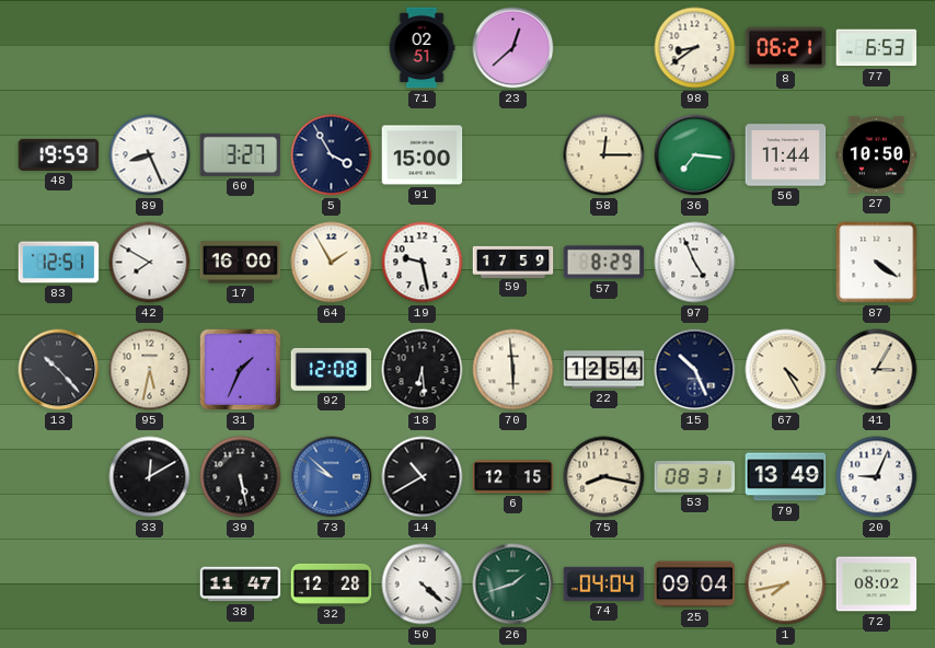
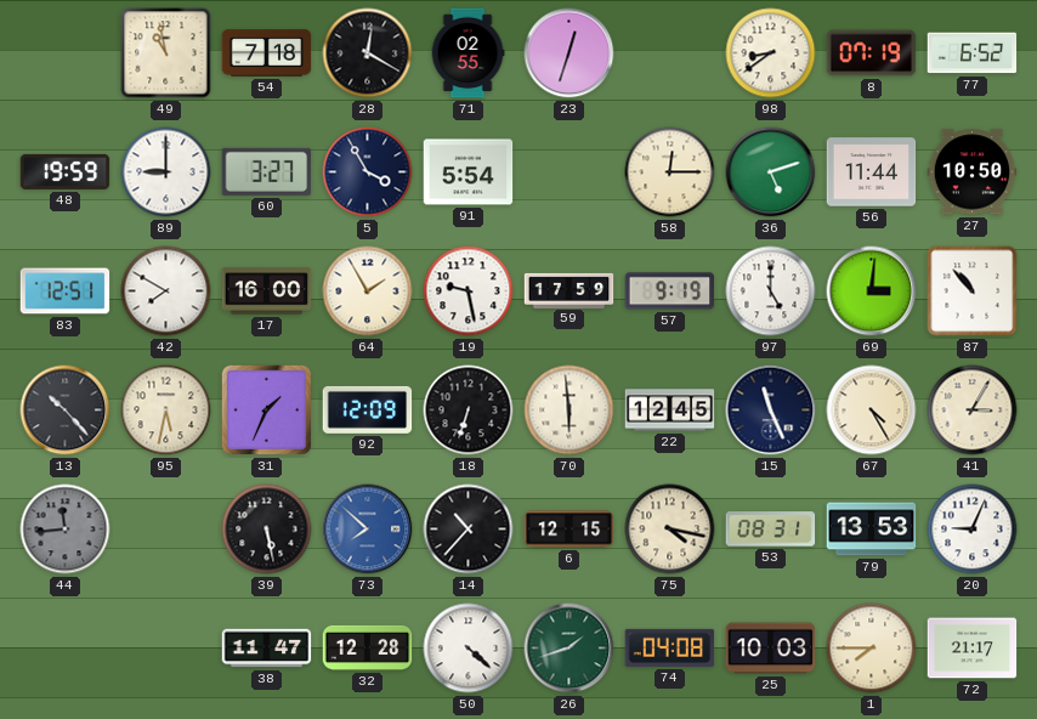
49: none -> 10:58 (166, 53)
54: none -> 7:18 (267, 53)
28: none -> 12:20 (368, 53)
71: 02:51 -> 02:55 (467, 53)
23: 12:38 -> 12:33 (569, 53)
8: 06:21 -> 07:19 (872, 53)
77: 6:53 -> 6:52 (973, 53)
89: 8:26 -> 9:00 (166, 172)
91: 15:00 -> 5:54 (469, 172)
36: 7:16 -> 5:12 (771, 172)
57: 8:29 -> 9:19 (670, 291)
97: 4:56 -> 5:00 (771, 291)
69: none -> 3:01 (872, 291)
87: 4:21 -> 10:53 (973, 291)
92: 12:08 -> 12:09 (368, 409)
18: 6:29 -> 6:33 (469, 411)
22: 12:54 -> 12:45 (670, 411)
15: 10:26 -> 11:26 (771, 411)
44: none -> 11:44 (66, 530)
33: 12:10 -> none (150, 477)
73: 9:52 -> 7:52 (368, 530)
14: 10:40 -> 10:37 (469, 530)
75: 8:17 -> 4:17 (670, 530)
79: 13:49 -> 13:53 (872, 530)
74: 04:04 -> 04:08 (670, 647)
25: 09:04 -> 10:03 (771, 649)
1: 7:43 -> 7:45 (872, 649)
72: 08:02 -> 21:17 (973, 649)
